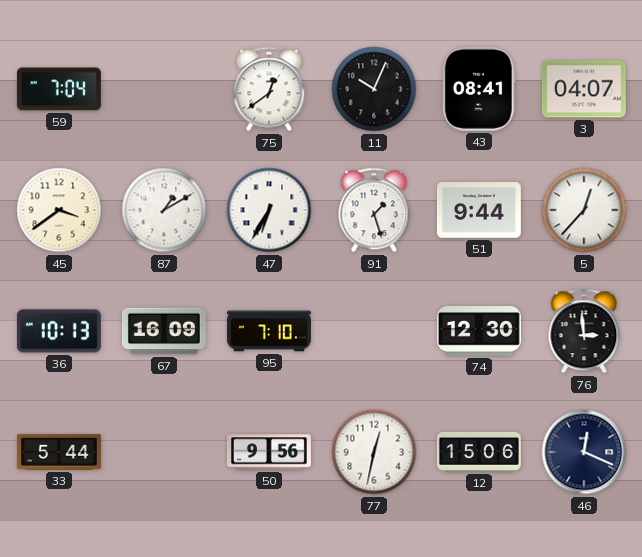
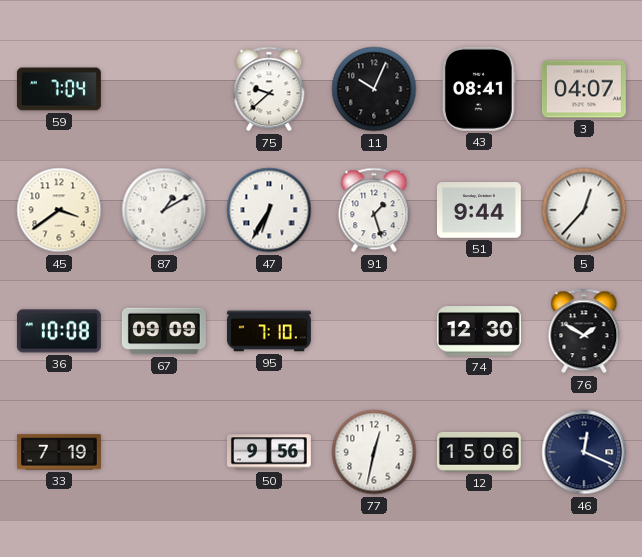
75: 12:39 -> 9:38 (269, 89)
36: 10:13 -> 10:08 (59, 331)
67: 16:09 -> 09:09 (164, 331)
76: 2:59 -> 1:50 (584, 331)
33: 5:44 -> 7:19 (59, 452)
